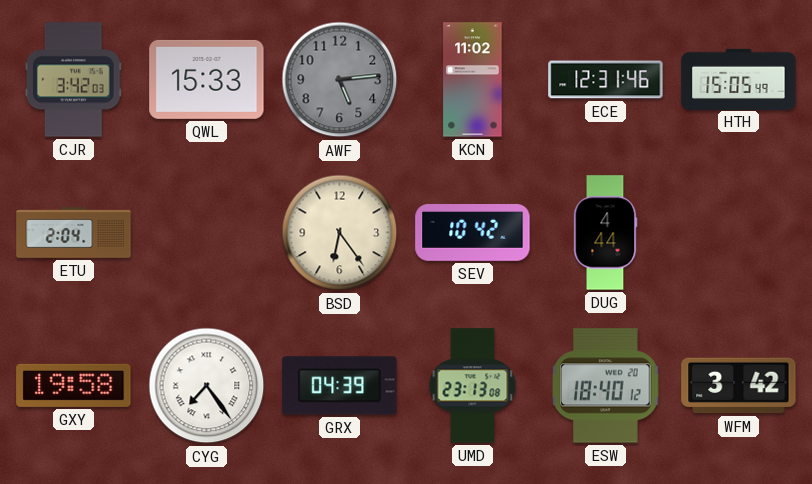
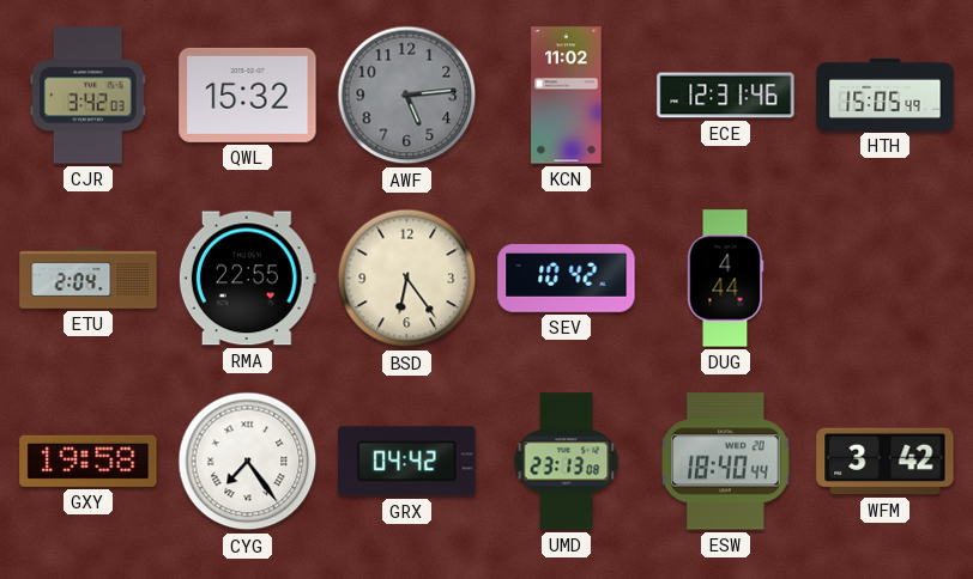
QWL: 15:33 -> 15:32 (248, 95)
RMA: none -> 22:55 (247, 279)
GRX: 04:39 -> 04:42 (407, 462)
ESW: 18:40:12 -> 18:40:44 (726, 462)
